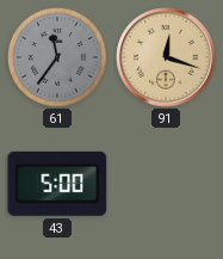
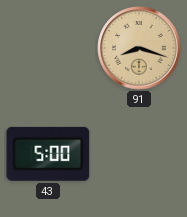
61: 11:36 -> none (57, 57)
91: 12:18 -> 8:18 (139, 48)
